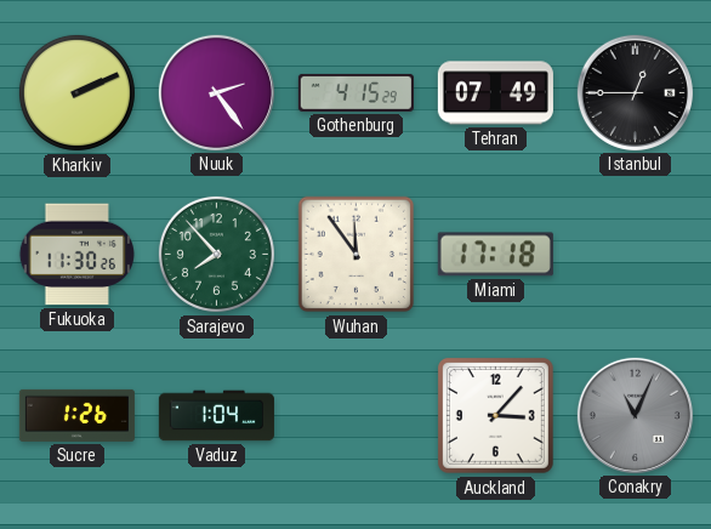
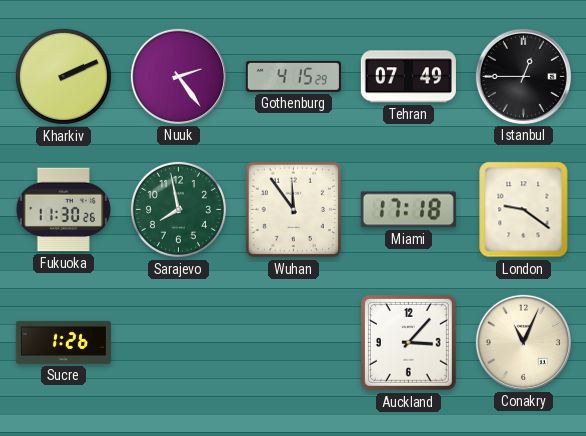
Sarajevo: 7:53 -> 7:58 (178, 209)
London: none -> 9:21 (524, 210)
Vaduz: 1:04 -> none (216, 416)
Conakry dial: grey -> cream (523, 342)
